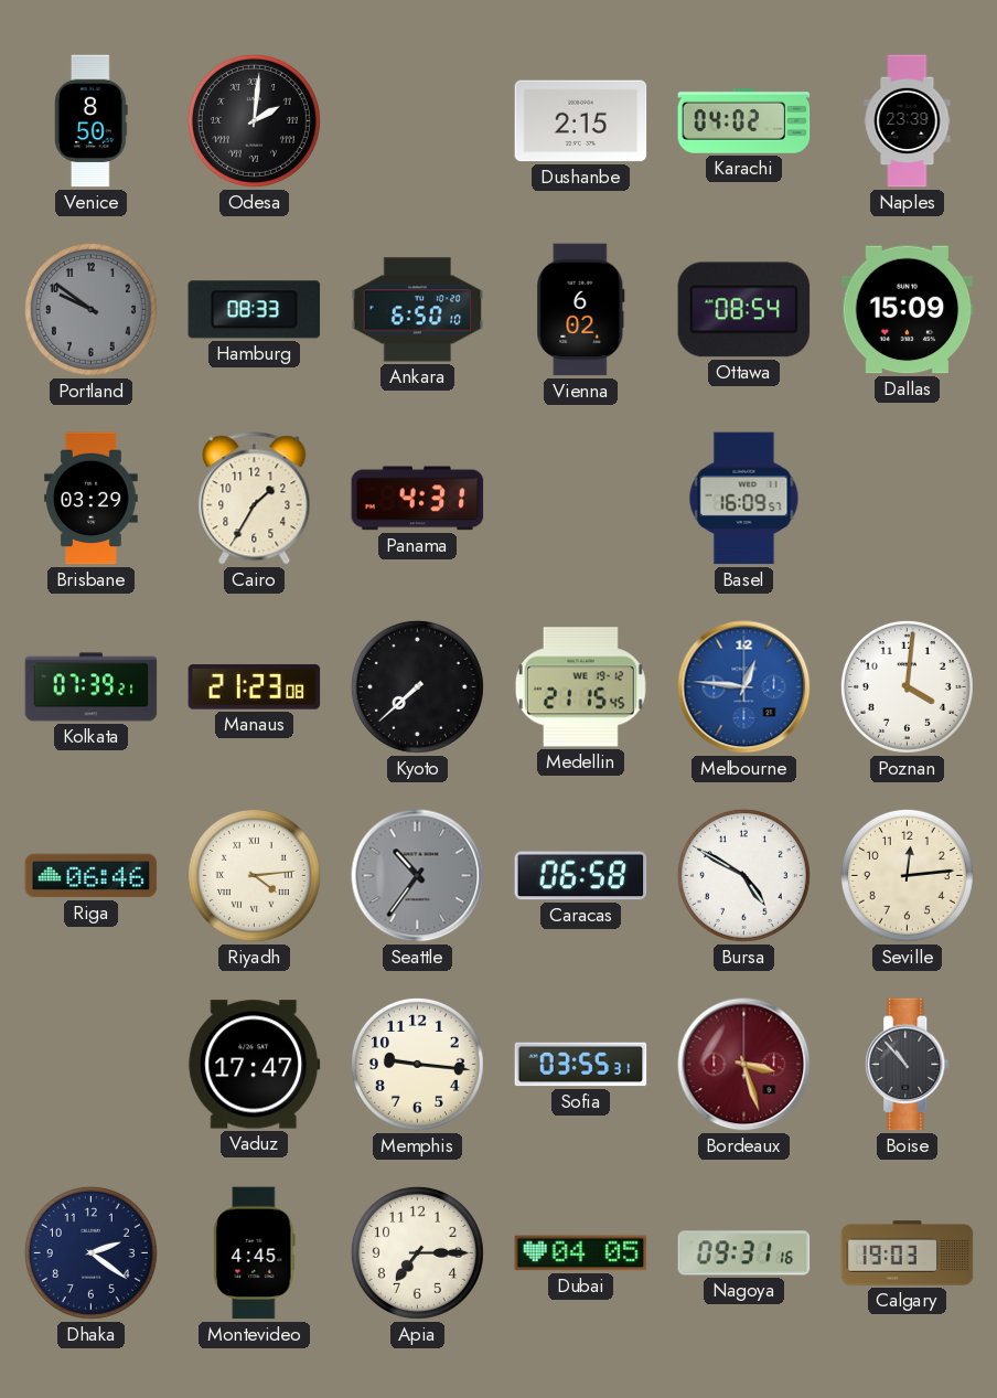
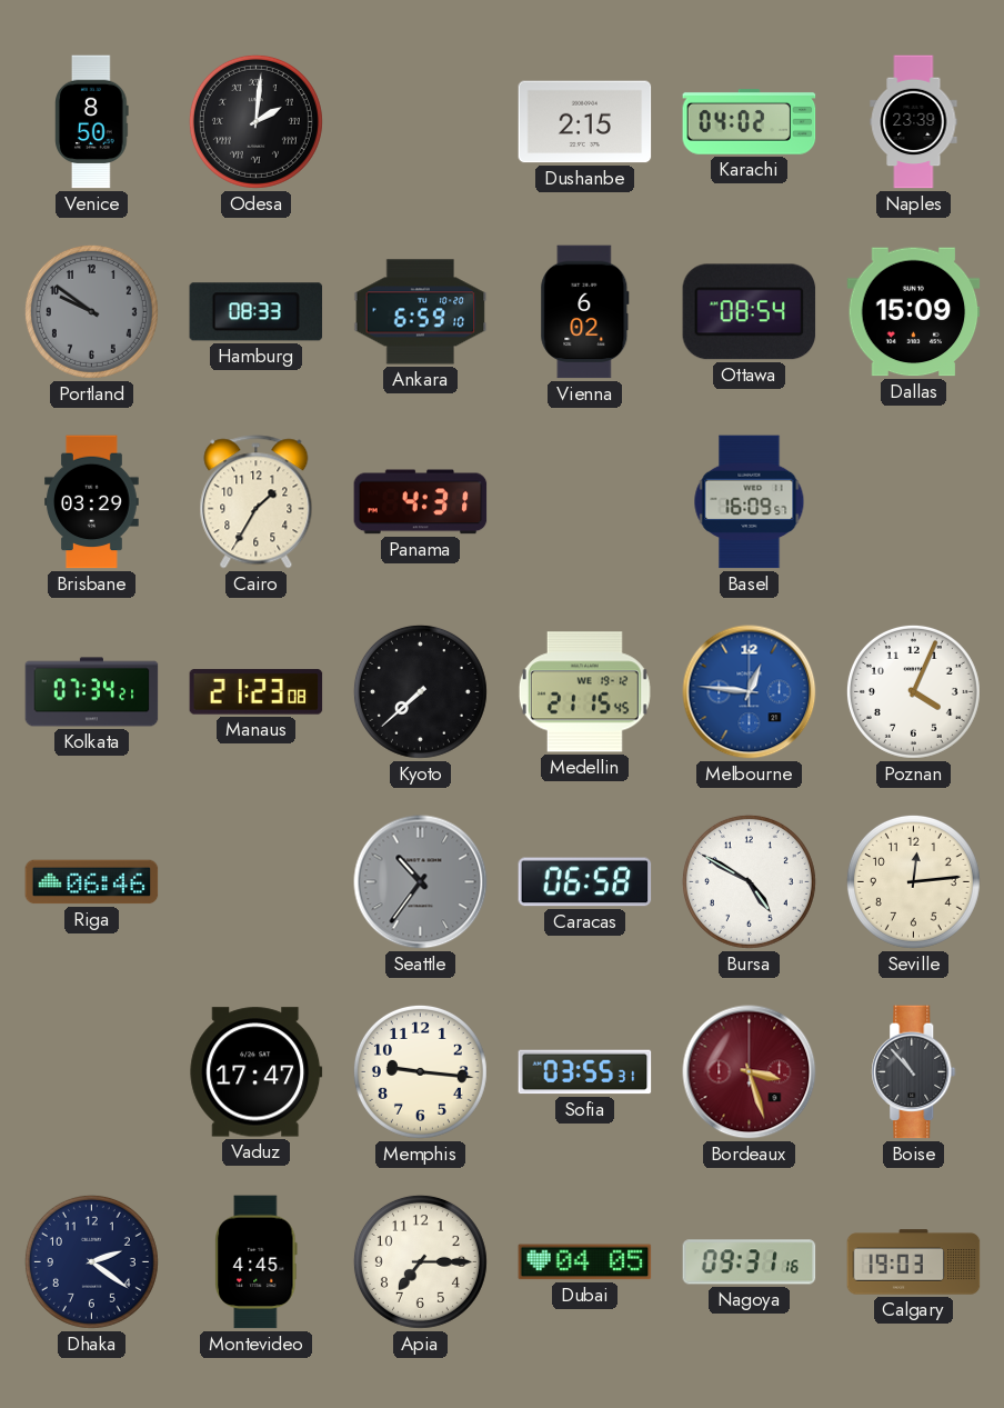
Ankara: 6:50 -> 6:59 (421, 312)
Kolkata: 07:39 -> 07:34 (92, 692)
Poznan: 4:01 -> 4:04 (913, 691)
Riyadh: 4:14 -> none (254, 875)
